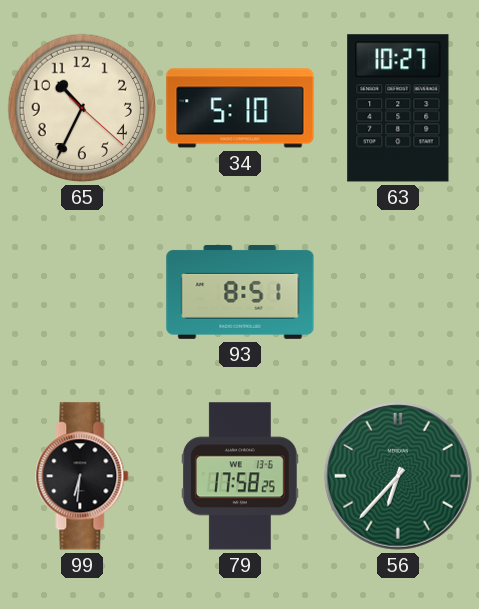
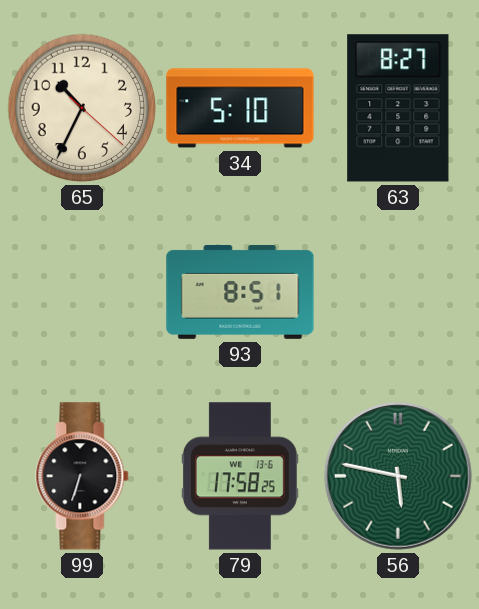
63: 10:27 -> 8:27 (398, 108)
99: 6:31 -> 6:33 (82, 476)
56: 6:37 -> 5:47 (398, 476)
